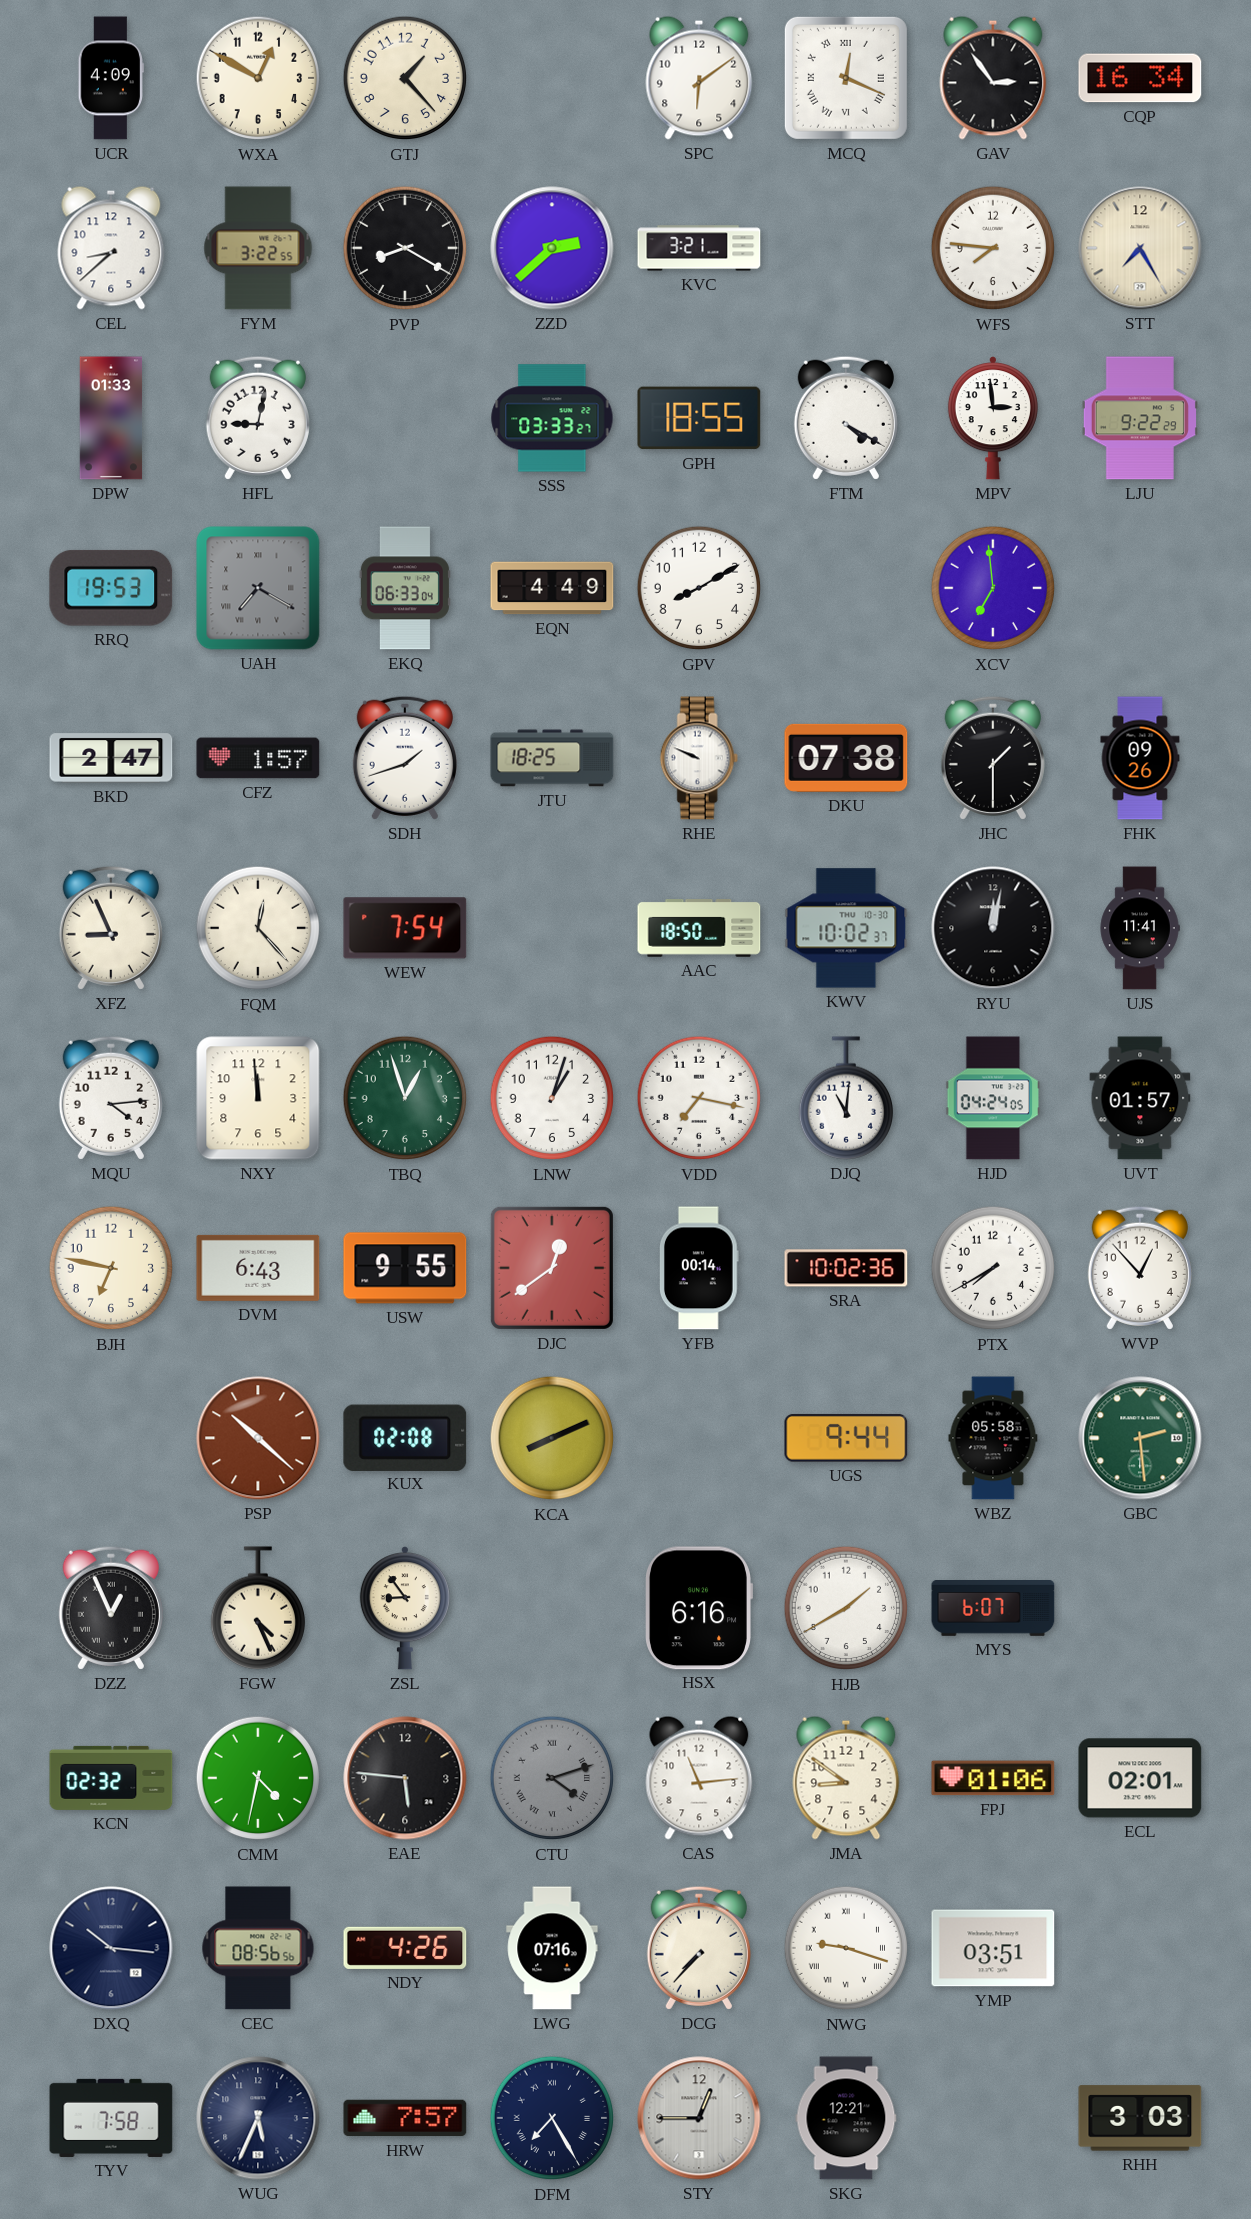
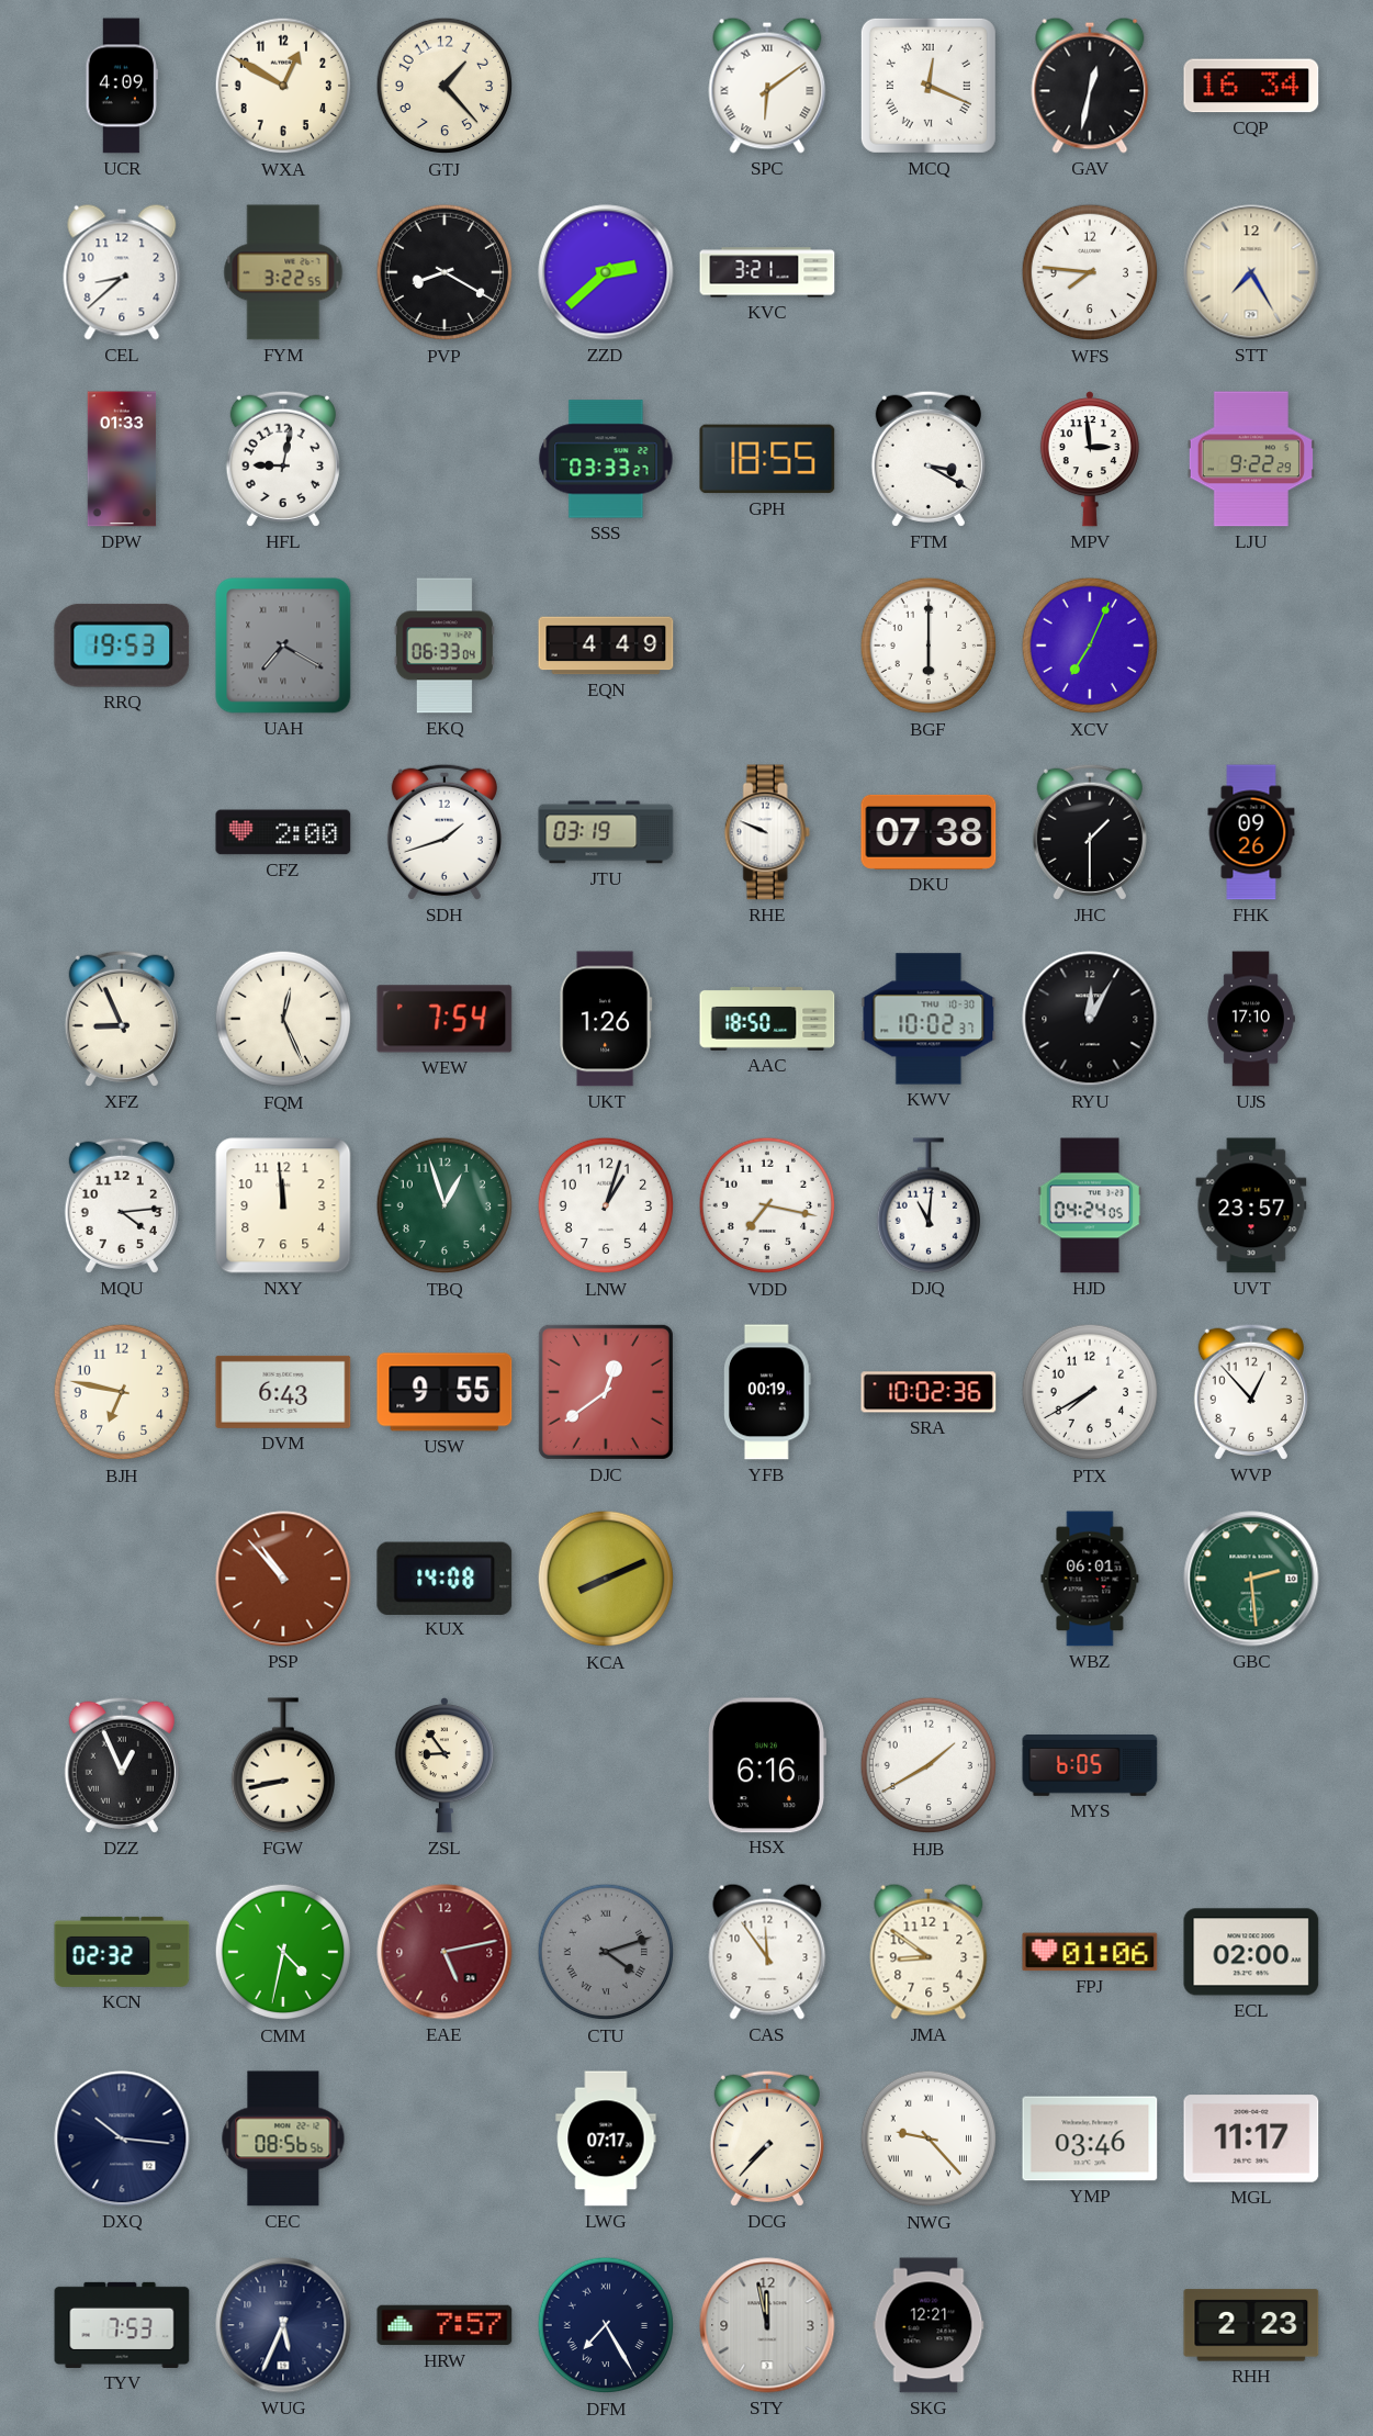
SPC numerals: Arabic -> Roman (767, 86)
GAV: 2:54 -> 12:32 (1090, 86)
FTM: 4:20 -> 3:20 (929, 459)
GPV: 8:10 -> none (699, 588)
BGF: none -> 6:00 (929, 646)
XCV: 6:59 -> 7:04 (1090, 646)
BKD: 2:47 -> none (111, 758)
CFZ: 1:57 -> 2:00 (283, 832)
JTU: 18:25 -> 03:19 (606, 832)
FQM: 12:23 -> 12:26 (283, 1019)
UKT: none -> 1:26 (606, 1019)
RYU: 12:02 -> 12:05 (1090, 1019)
UJS: 11:41 -> 17:10 (1251, 1019)
UVT: 01:57 -> 23:57 (1251, 1205)
YFB: 00:14 -> 00:19 (767, 1392)
PSP: 10:22 -> 10:53 (283, 1579)
KUX: 02:08 -> 14:08 (444, 1578)
UGS: 9:44 -> none (846, 1438)
WBZ: 05:58 -> 06:01 (1090, 1579)
FGW: 4:26 -> 8:43 (282, 1765)
MYS: 6:07 -> 6:05 (1090, 1766)
EAE: 5:46 -> 5:13 (444, 1952)
EAE dial: black -> burgundy (444, 1952)
CAS: 11:14 -> 11:54 (767, 1952)
ECL: 02:01 -> 02:00 (1251, 1952)
NDY: 4:26 -> none (405, 1948)
LWG: 07:16 -> 07:17 (606, 2138)
NWG: 9:18 -> 9:23 (929, 2138)
YMP: 03:51 -> 03:46 (1090, 2138)
MGL: none -> 11:17 (1251, 2138)
TYV: 7:58 -> 7:53 (122, 2325)
STY: 12:45 -> 11:58 (767, 2325)
RHH: 3:03 -> 2:23 (1251, 2325)
